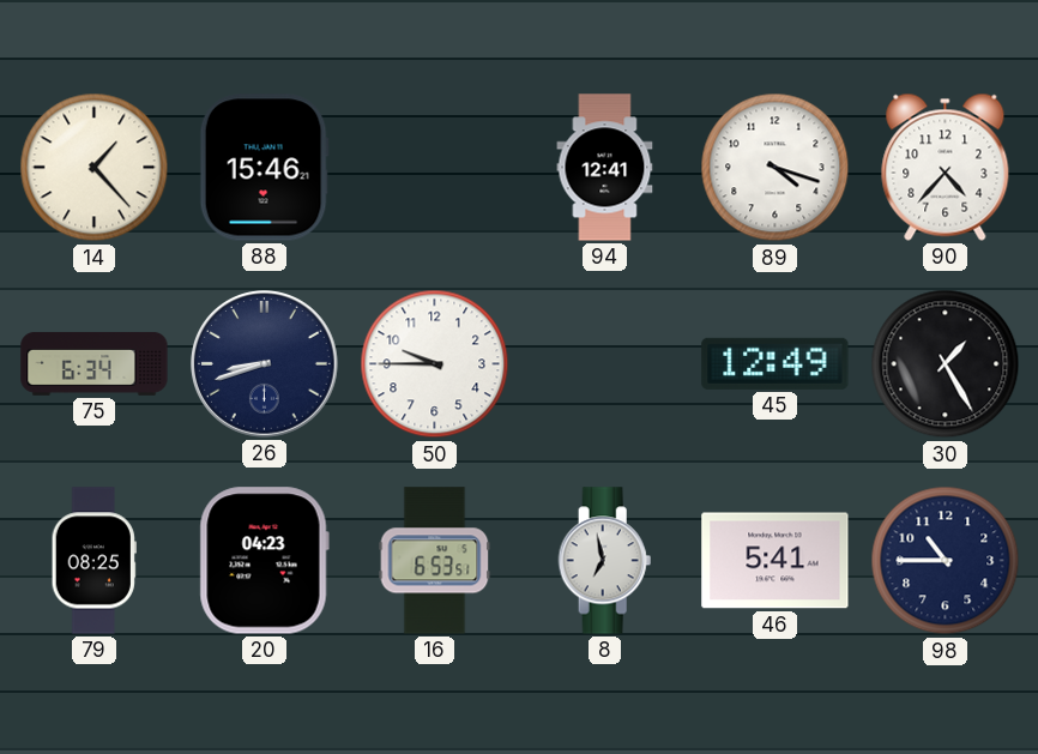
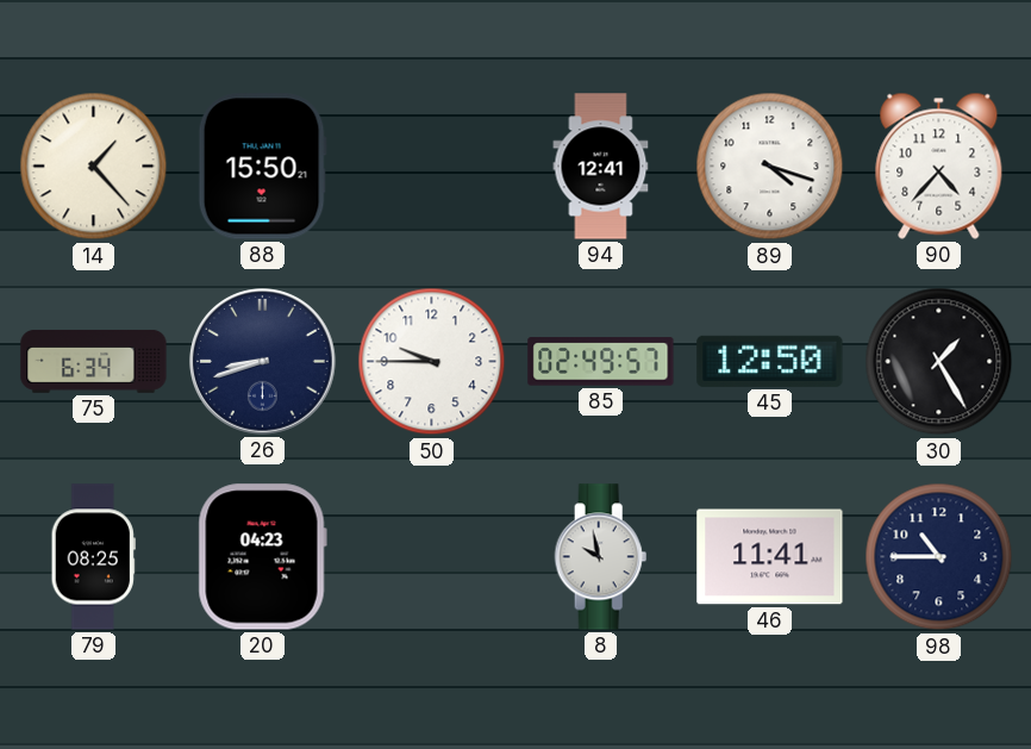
88: 15:46 -> 15:50 (262, 167)
85: none -> 02:49 (601, 362)
45: 12:49 -> 12:50 (770, 361)
16: 6:53 -> none (435, 561)
8: 6:58 -> 9:58 (601, 557)
46: 5:41 -> 11:41 (770, 557)
